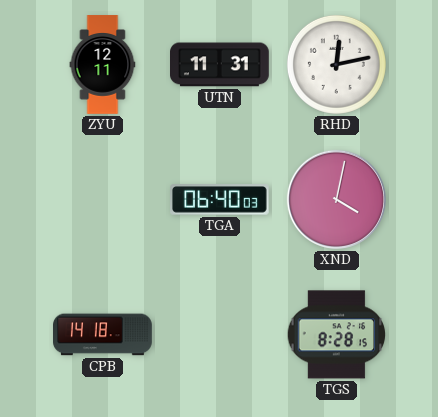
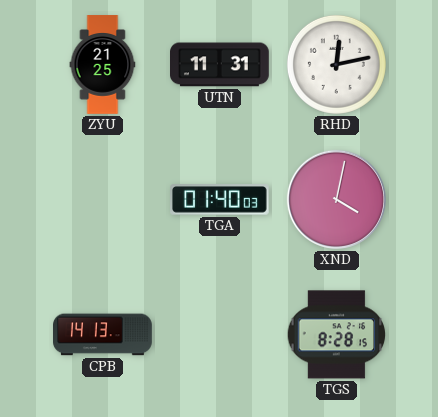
ZYU: 12:11 -> 21:25 (103, 65)
TGA: 06:40 -> 01:40 (220, 200)
CPB: 14:18 -> 14:13 (103, 335)
